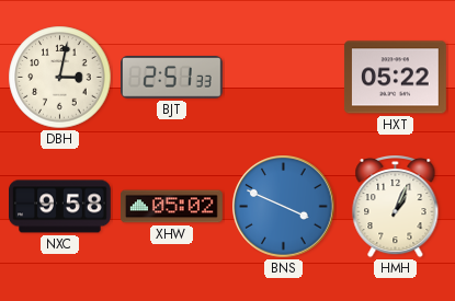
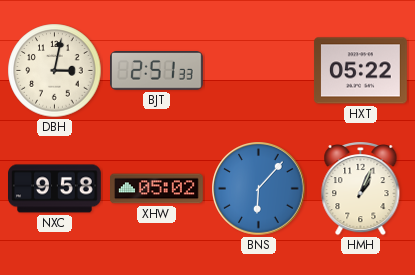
BNS: 3:49 -> 6:07 (259, 189)
